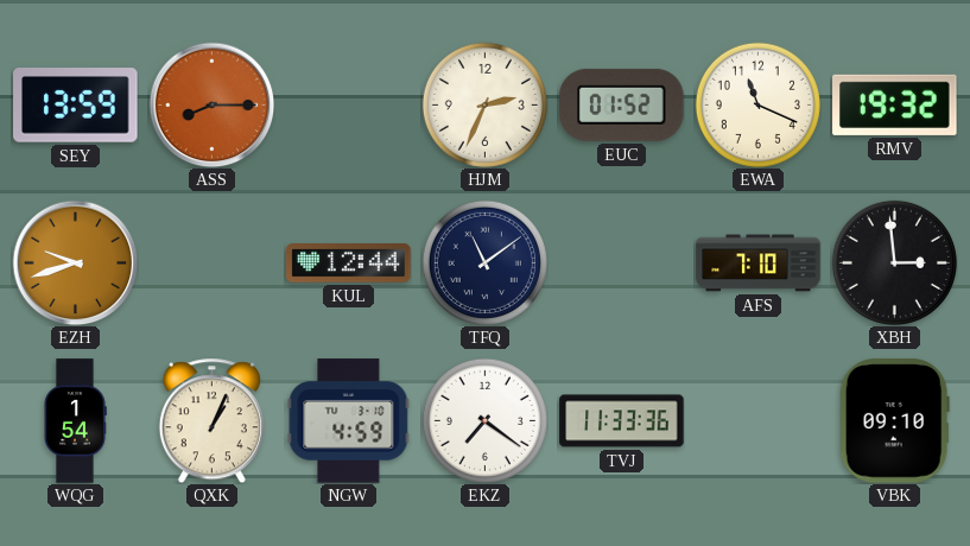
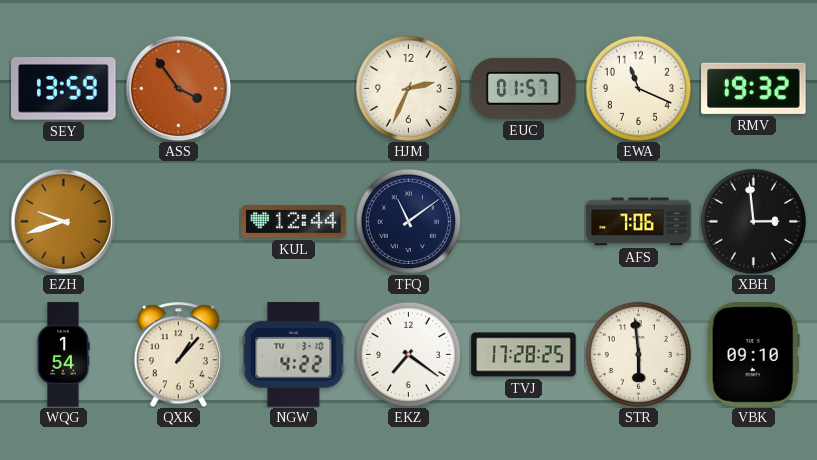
ASS: 8:15 -> 3:54 (178, 88)
EUC: 01:52 -> 01:57 (524, 88)
AFS: 7:10 -> 7:06 (639, 222)
QXK: 1:04 -> 1:07 (178, 354)
NGW: 4:59 -> 4:22 (294, 355)
TVJ: 11:33 -> 17:28 (524, 355)
STR: none -> 5:59 (638, 354)
